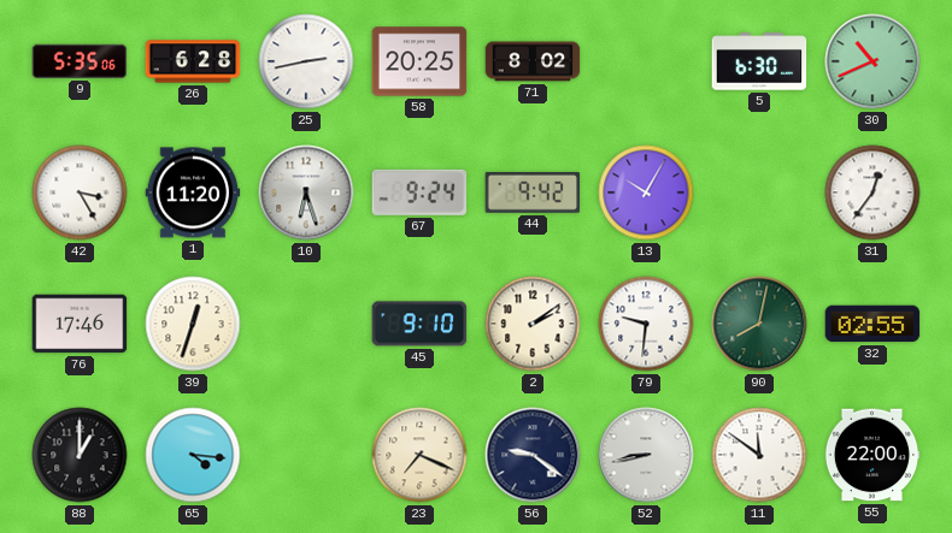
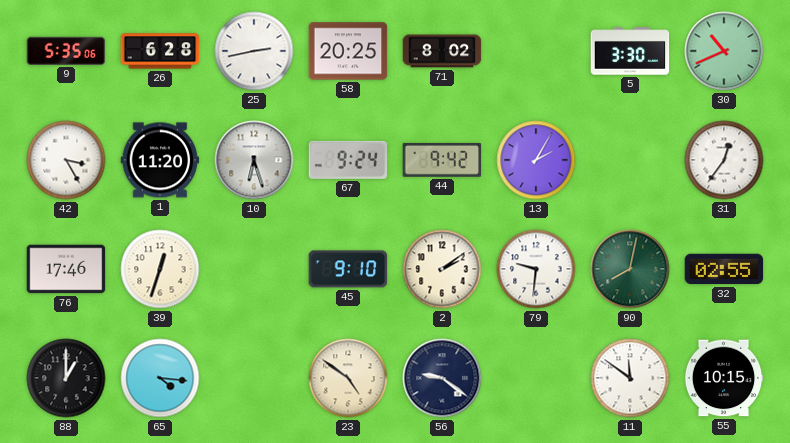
5: 6:30 -> 3:30 (630, 51)
13: 10:05 -> 2:05 (536, 160)
23: 7:19 -> 4:51 (348, 378)
52: 8:43 -> none (646, 455)
55: 22:00 -> 10:15 (724, 378)
